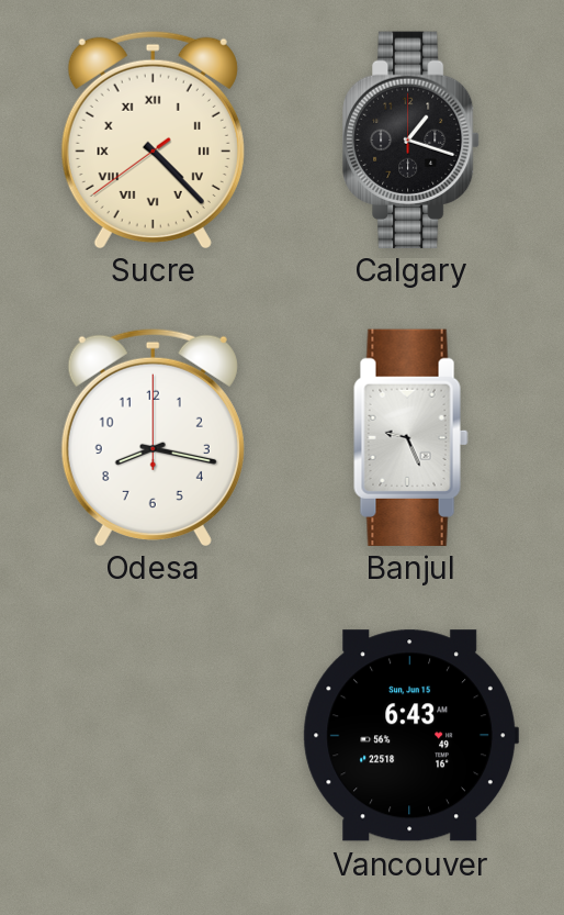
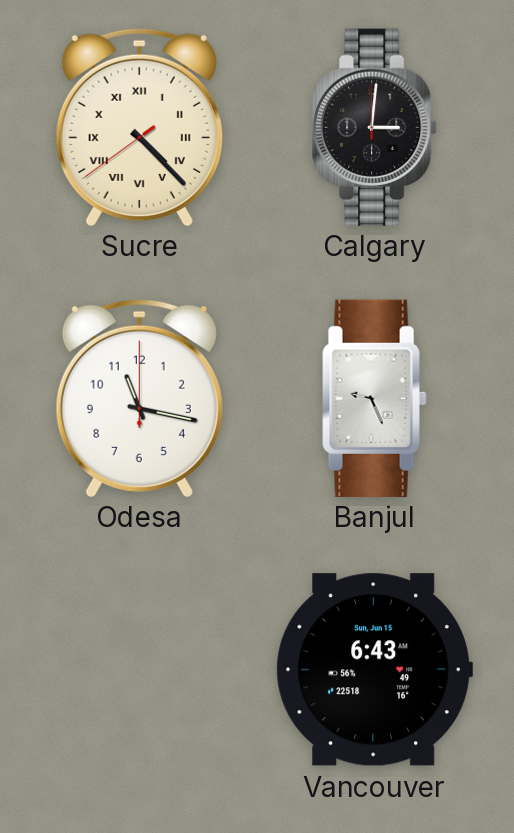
Calgary: 1:18 -> 3:01 (376, 127)
Odesa: 8:17 -> 11:17 (139, 397)
